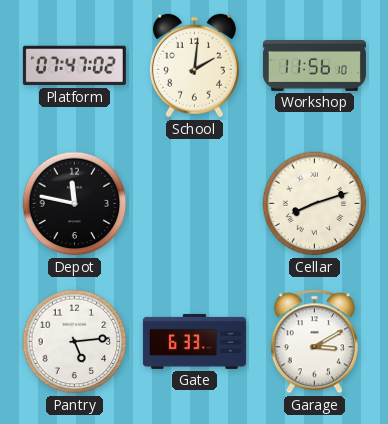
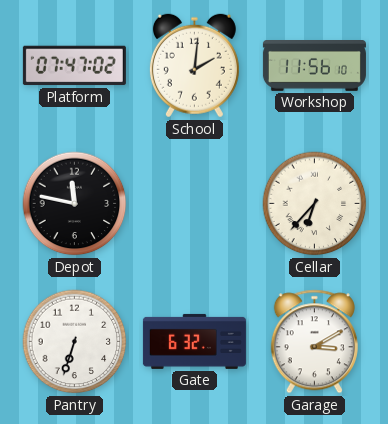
Cellar: 8:12 -> 6:37 (315, 204)
Pantry: 5:14 -> 6:33 (75, 342)
Gate: 6:33 -> 6:32 (194, 341)
